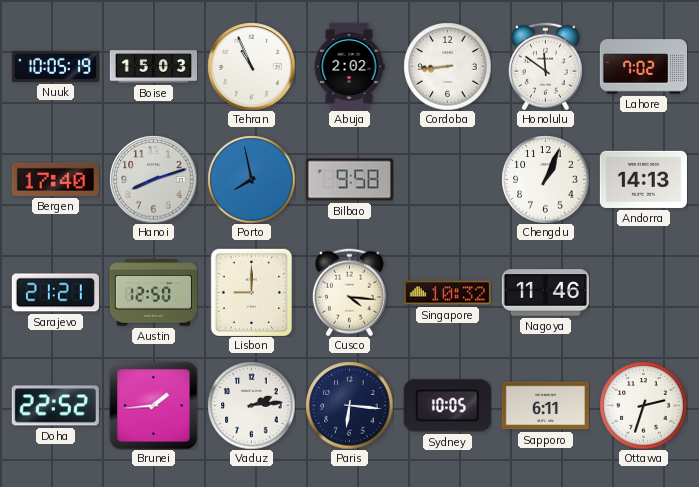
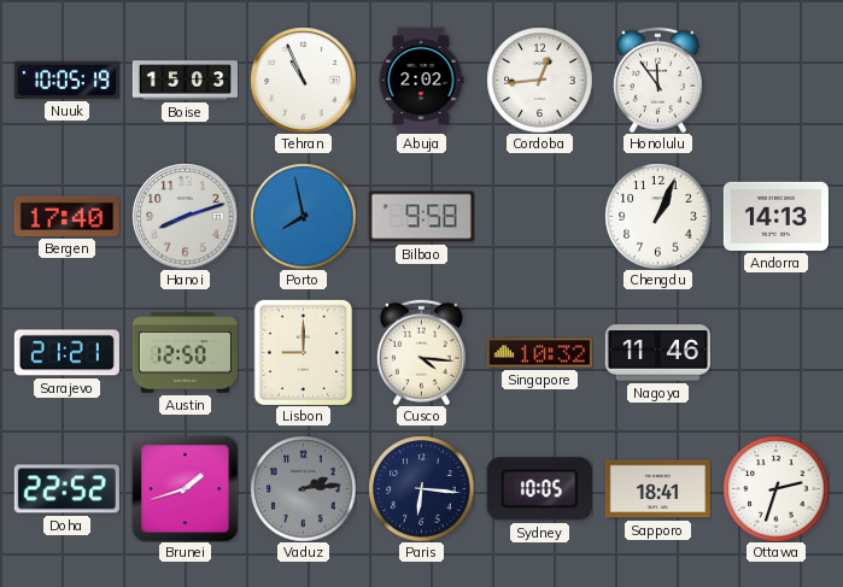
Cordoba: 8:44 -> 12:44 (539, 80)
Honolulu: 11:51 -> 11:54 (657, 80)
Lahore: 7:02 -> none (643, 67)
Brunei: 1:44 -> 1:42 (185, 488)
Vaduz dial: white -> grey (303, 488)
Sapporo: 6:11 -> 18:41 (657, 489)
